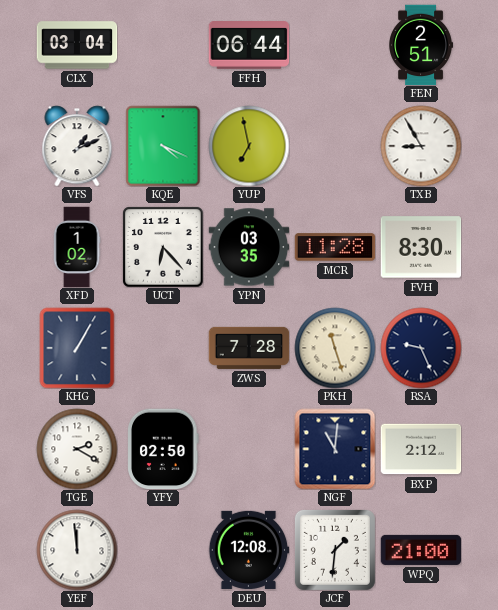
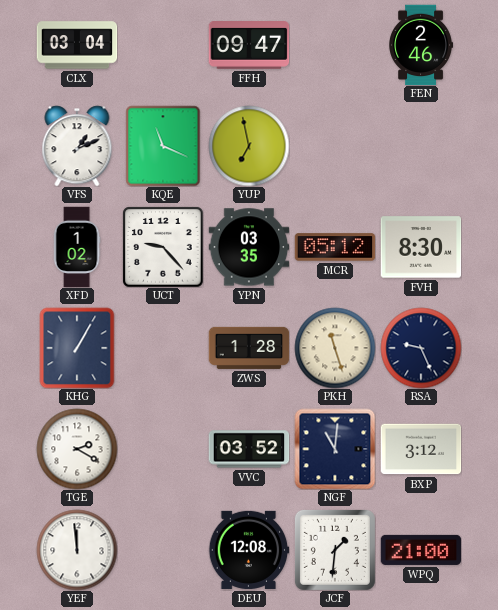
FFH: 06:44 -> 09:47 (249, 46)
FEN: 2:51 -> 2:46 (422, 45)
KQE: 4:19 -> 11:19 (163, 146)
TXB: 8:55 -> none (421, 146)
UCT: 6:23 -> 9:23 (163, 247)
MCR: 11:28 -> 05:12 (335, 247)
ZWS: 7:28 -> 1:28 (249, 348)
YFY: 02:50 -> none (163, 449)
VVC: none -> 03:52 (249, 449)
BXP: 2:12 -> 3:12 (421, 449)
